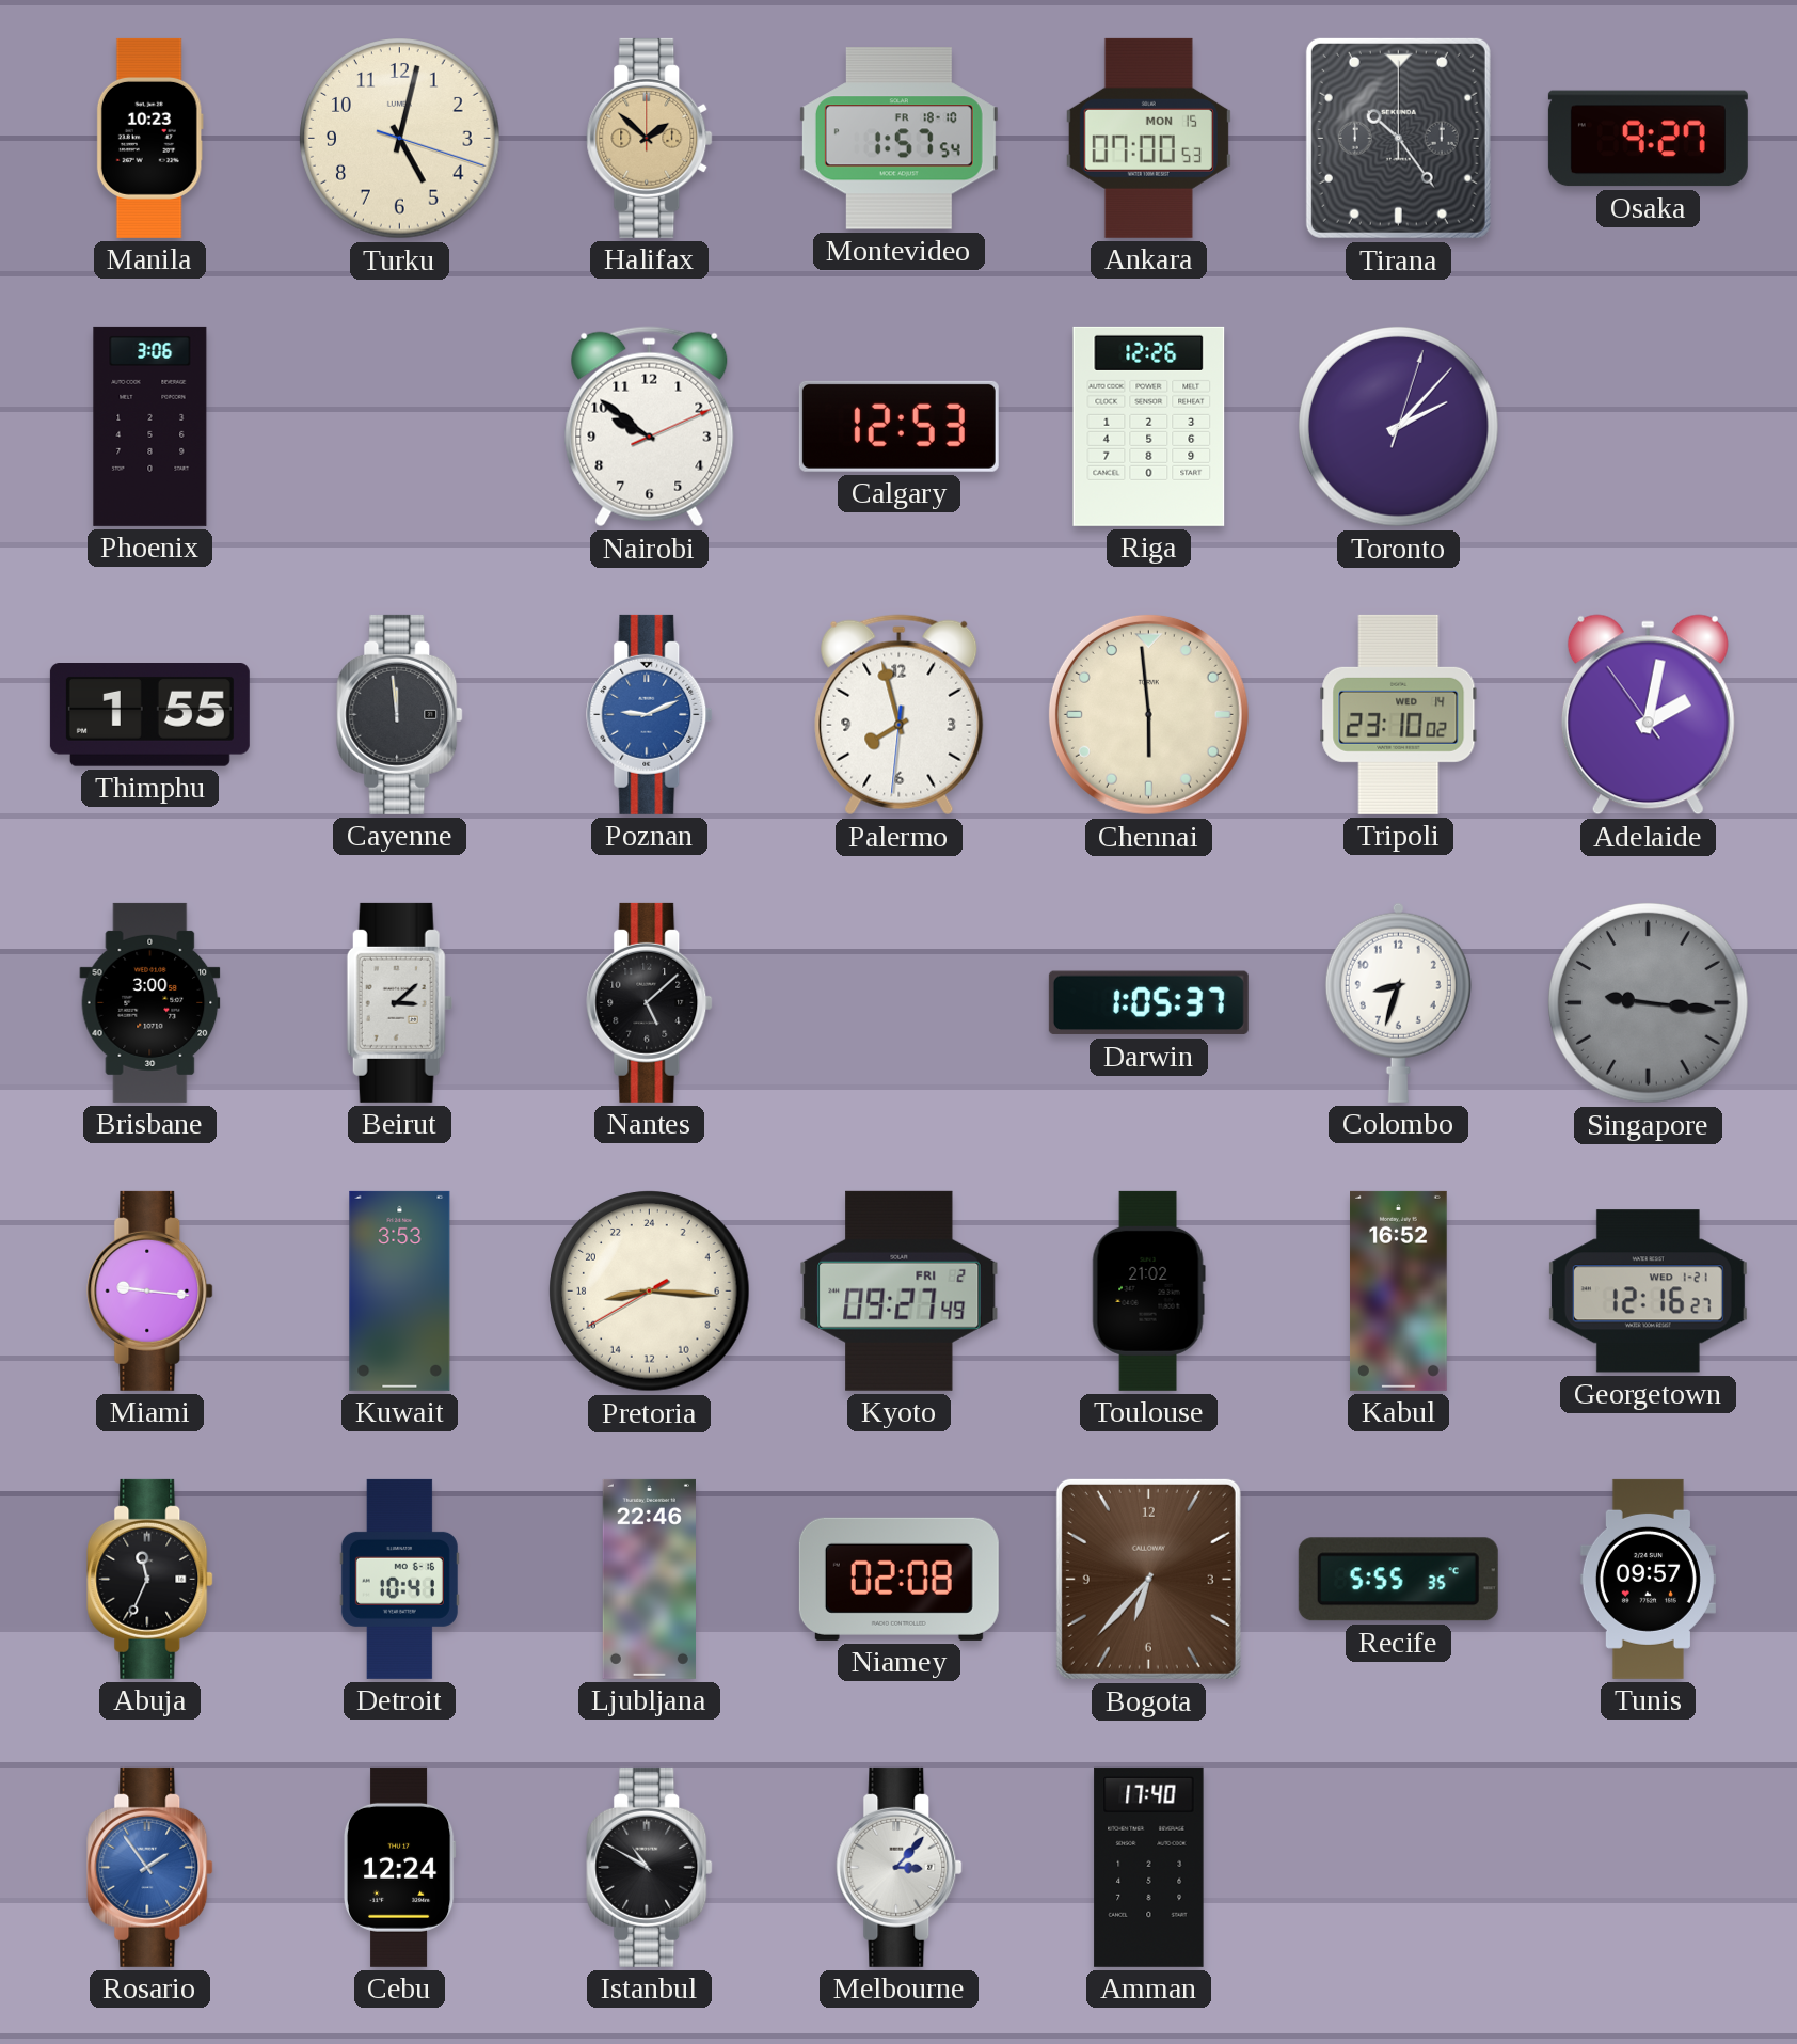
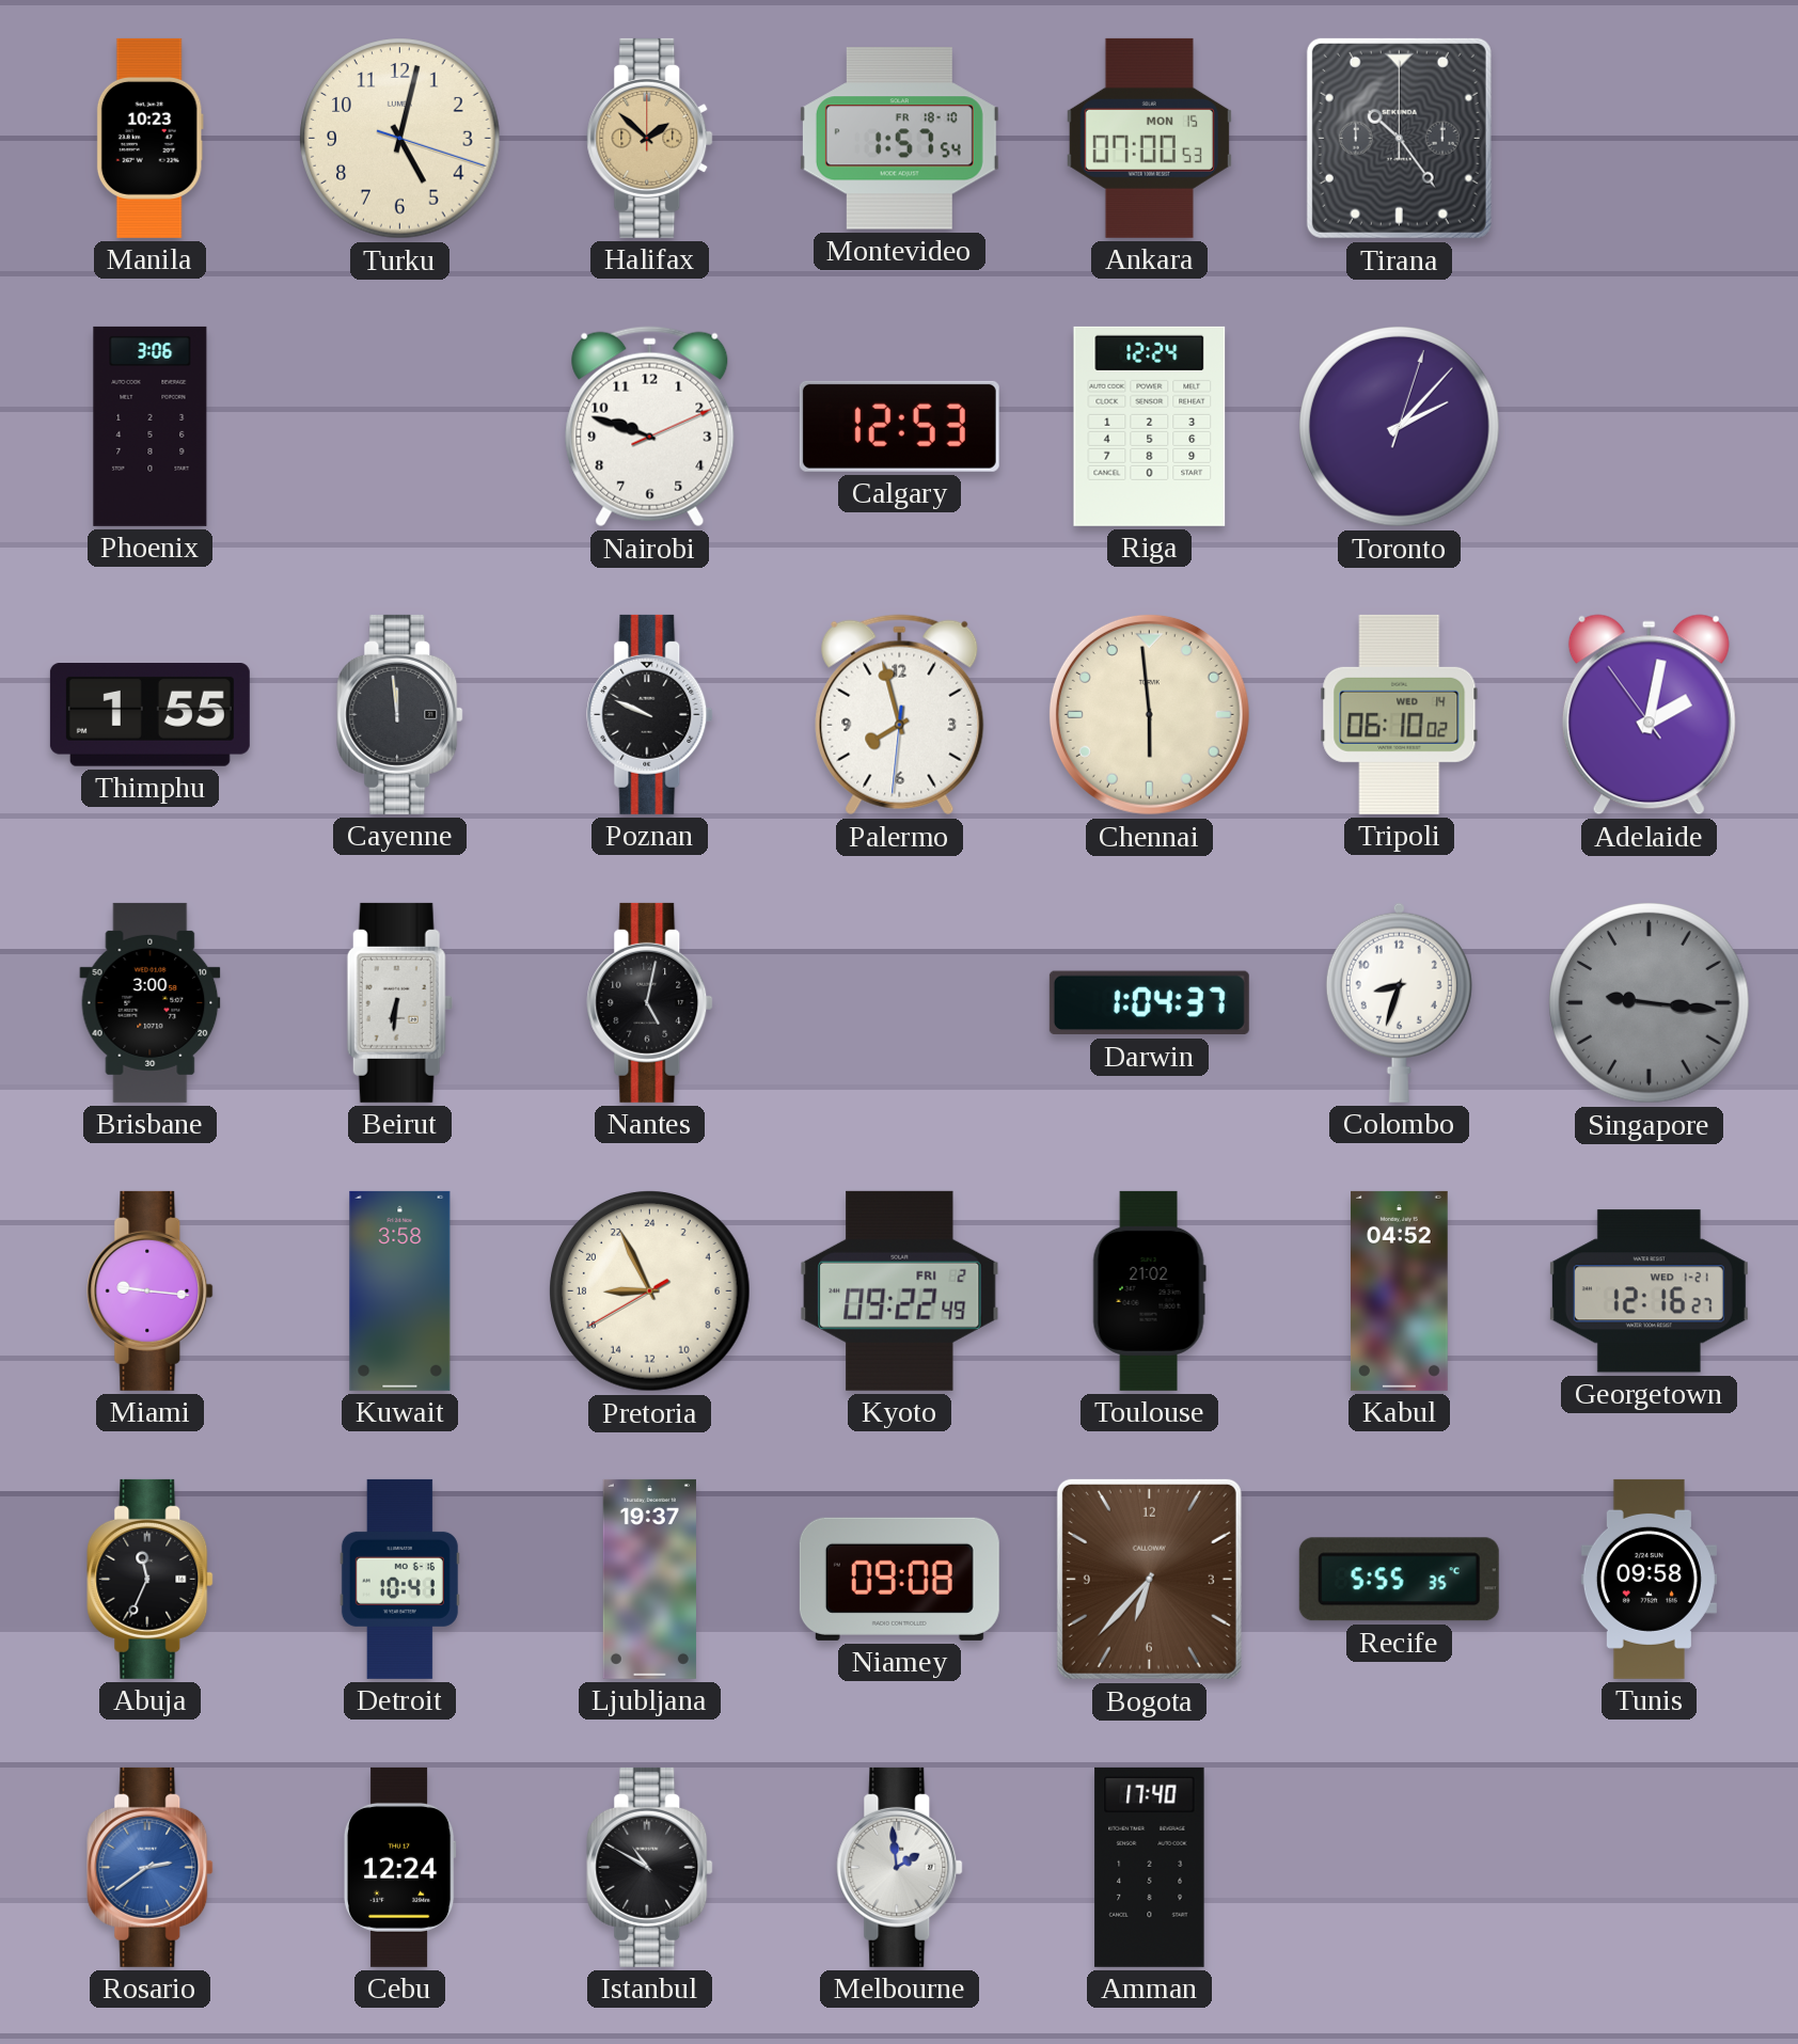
Osaka: 9:27 -> none (1648, 139)
Nairobi: 9:51 -> 9:48 (650, 427)
Riga: 12:26 -> 12:24 (1150, 426)
Poznan: 9:11 -> 9:49 (650, 714)
Poznan dial: blue -> black (650, 714)
Tripoli: 23:10 -> 06:10 (1400, 714)
Beirut: 3:08 -> 6:31 (399, 1002)
Nantes: 5:08 -> 5:02 (650, 1002)
Darwin: 1:05 -> 1:04 (1149, 1003)
Kuwait: 3:53 -> 3:58 (400, 1290)
Pretoria: 17:15 -> 17:55 (650, 1292)
Kyoto: 09:27 -> 09:22 (900, 1290)
Kabul: 16:52 -> 04:52 (1400, 1290)
Ljubljana: 22:46 -> 19:37 (649, 1579)
Niamey: 02:08 -> 09:08 (899, 1579)
Tunis: 09:57 -> 09:58 (1649, 1579)
Rosario: 1:54 -> 2:39 (151, 1867)
Melbourne: 3:07 -> 1:59 (900, 1867)
